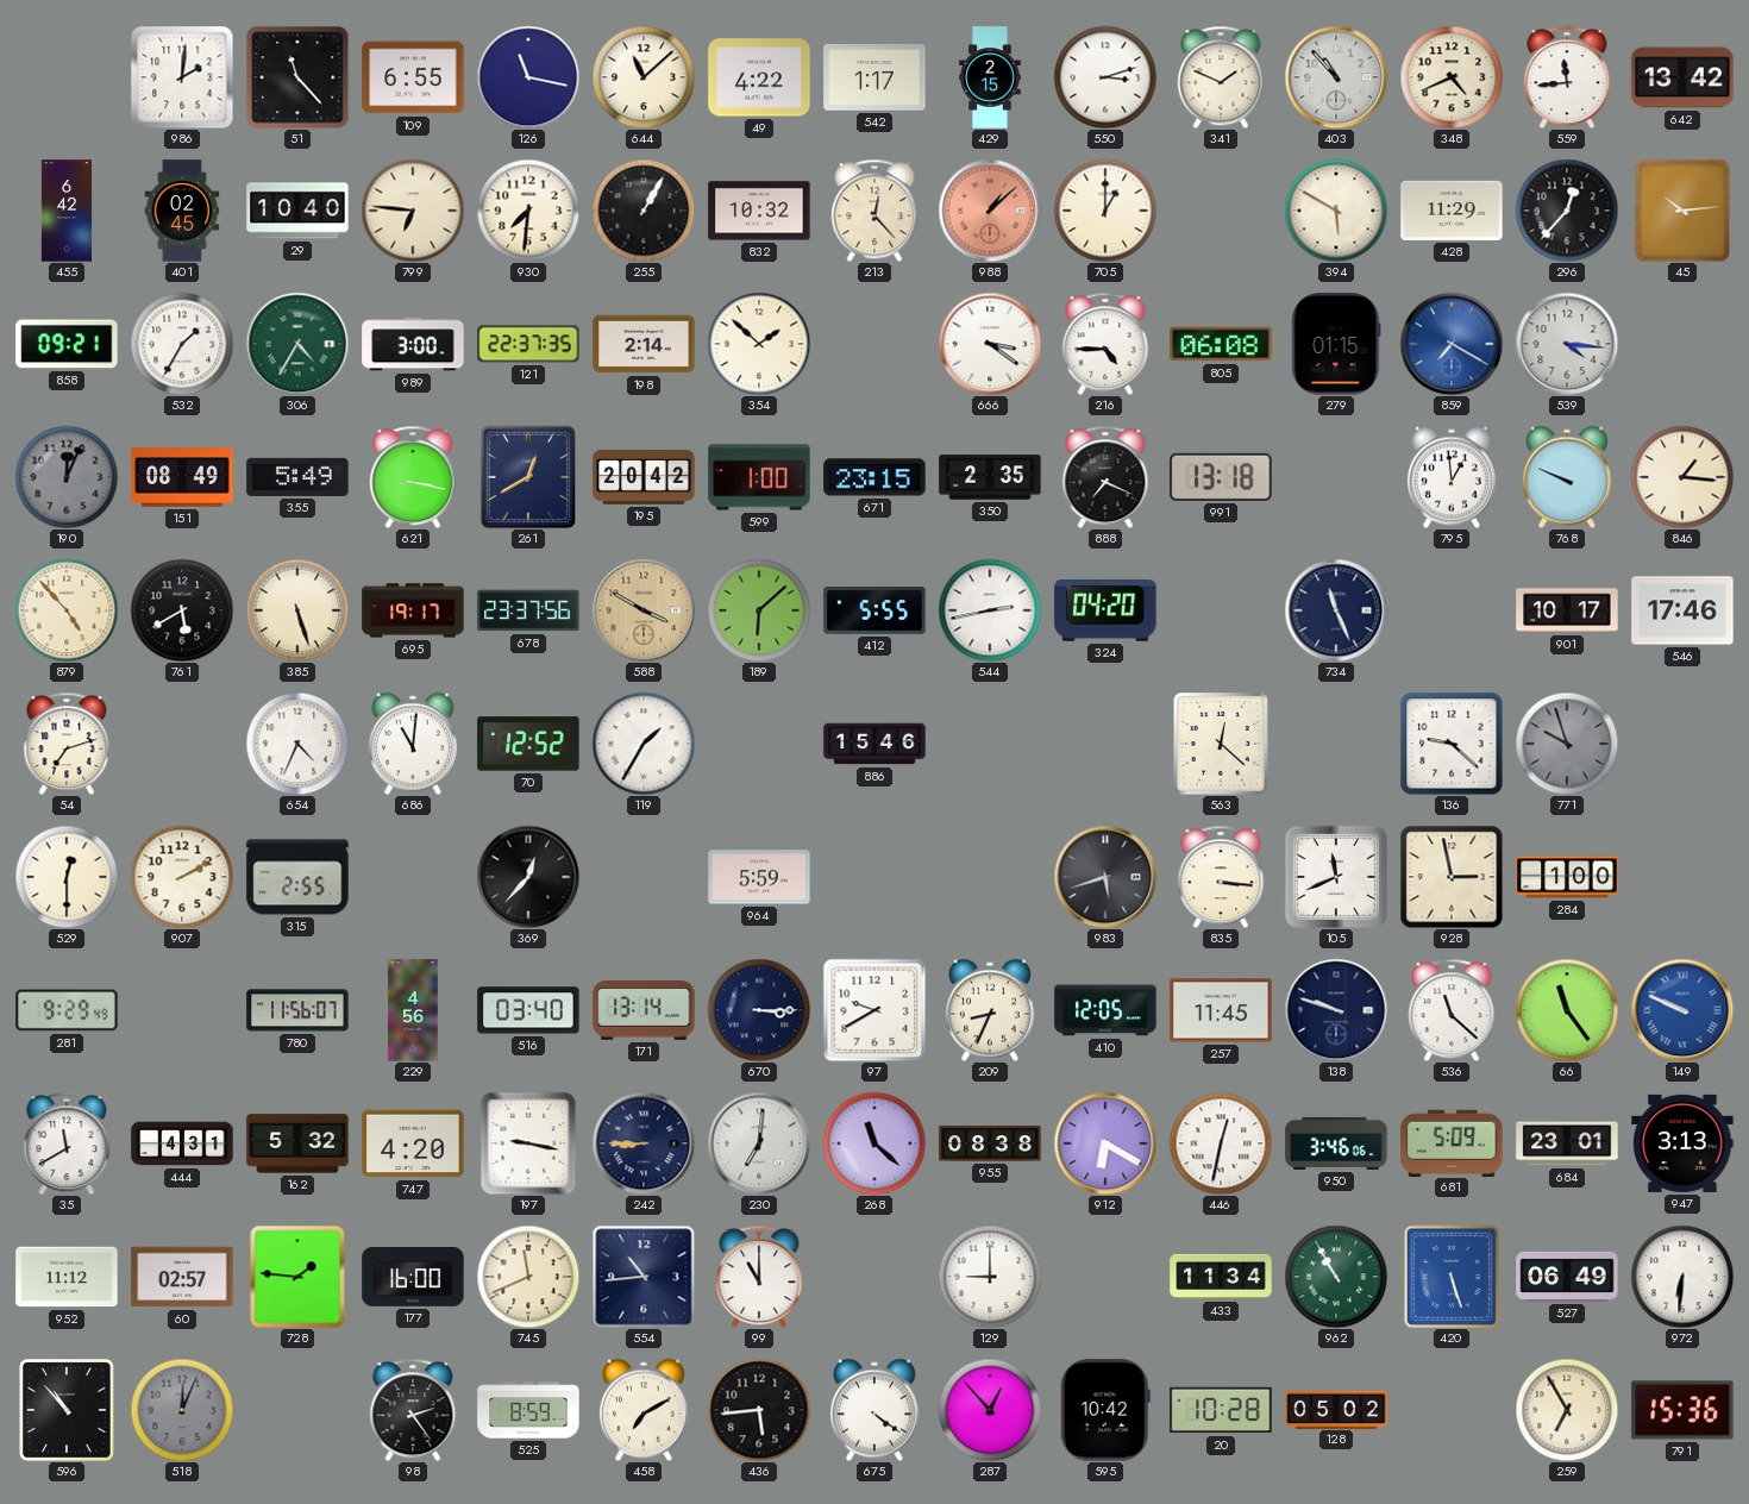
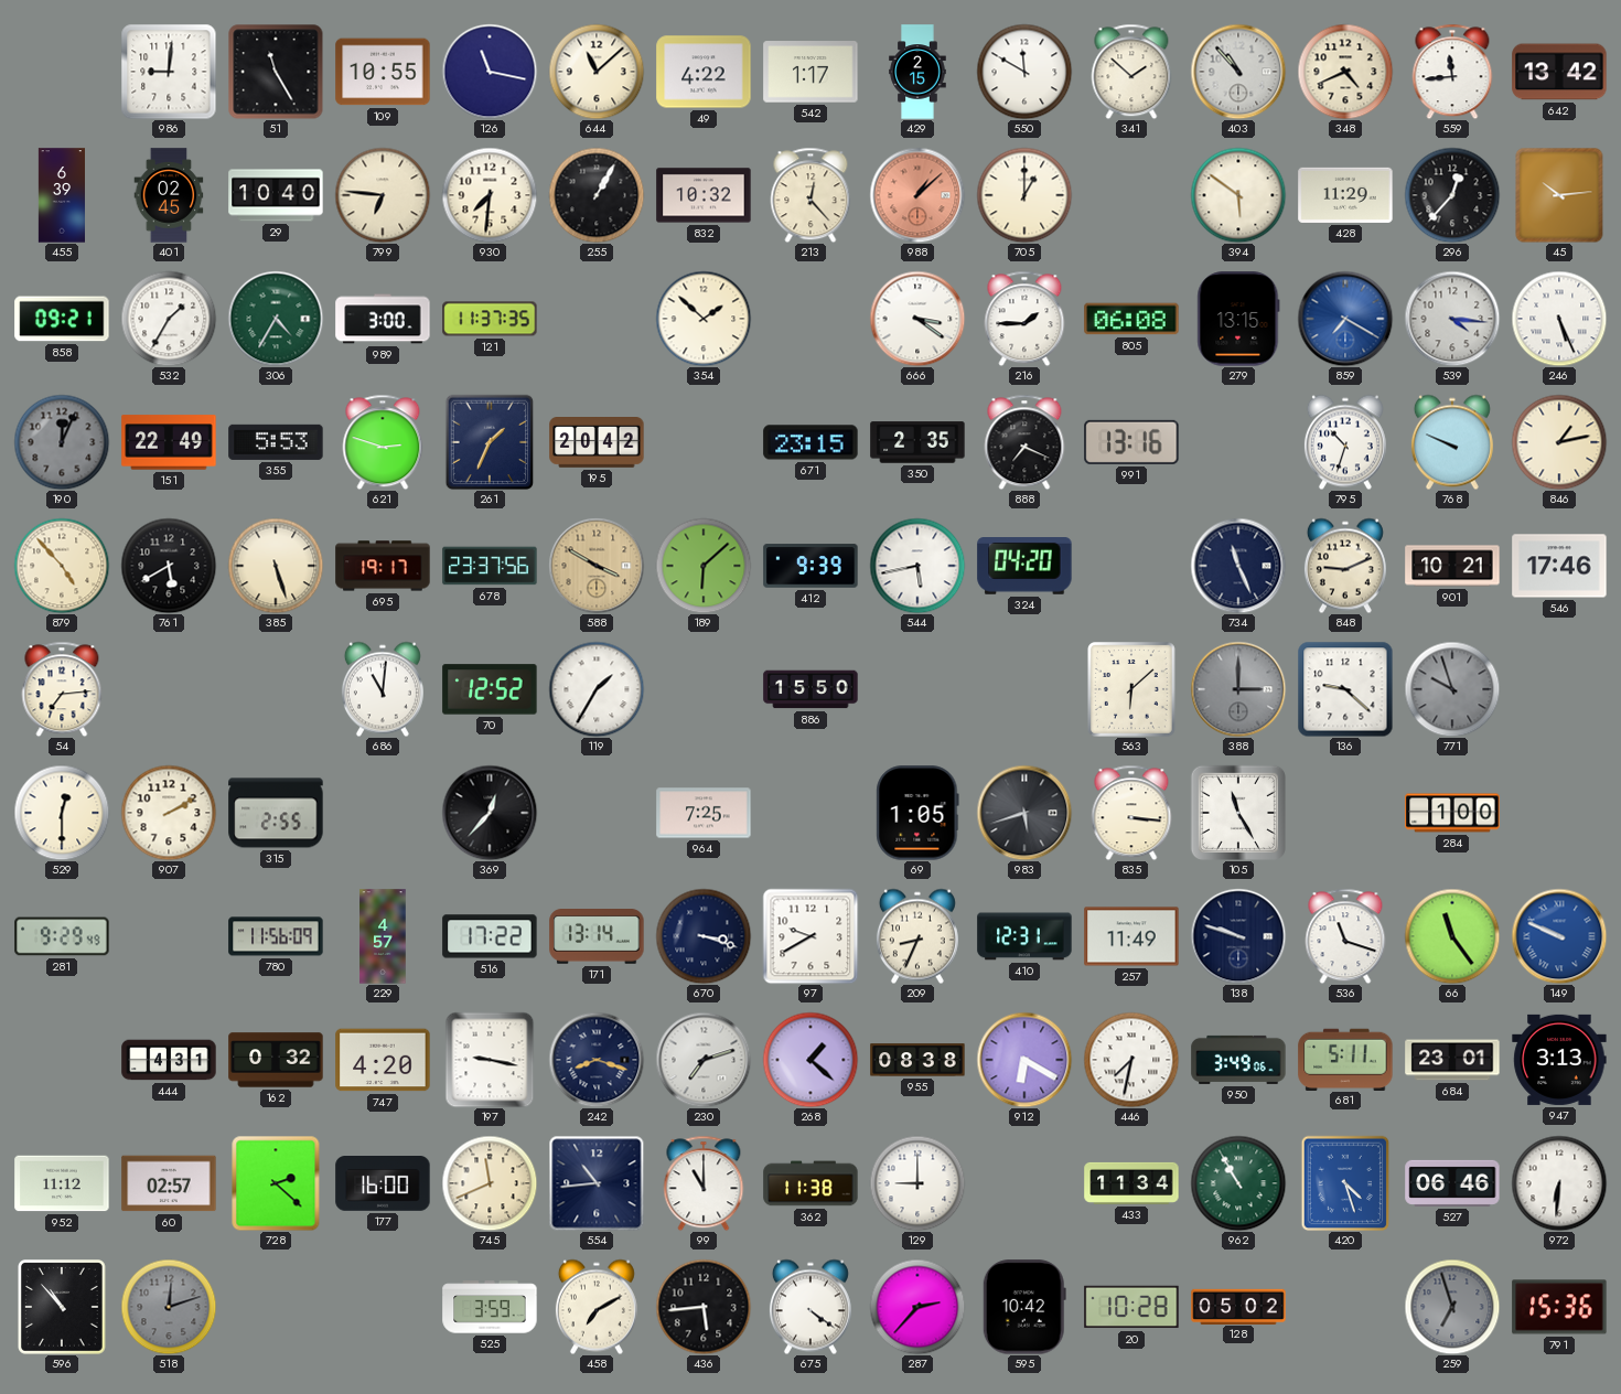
986: 2:01 -> 9:01 (169, 72)
51: 11:23 -> 11:25 (276, 72)
109: 6:55 -> 10:55 (383, 72)
550: 3:12 -> 11:50 (1024, 72)
341: 1:49 -> 1:52 (1131, 72)
455: 6:42 -> 6:39 (61, 195)
394: 5:50 -> 5:51 (1238, 195)
121: 22:37 -> 11:37 (490, 319)
198: 2:14 -> none (644, 344)
216: 4:45 -> 1:45 (1024, 319)
279: 01:15 -> 13:15 (1238, 319)
246: none -> 5:26 (1559, 319)
151: 08:49 -> 22:49 (169, 442)
355: 5:49 -> 5:53 (276, 442)
621: 3:17 -> 2:48 (383, 442)
261: 12:40 -> 1:34 (490, 442)
599: 1:00 -> none (759, 477)
991: 13:18 -> 13:16 (1131, 442)
795: 12:59 -> 10:33 (1345, 442)
846: 1:16 -> 1:13 (1559, 442)
412: 5:55 -> 9:39 (810, 566)
544: 2:43 -> 5:43 (917, 566)
848: none -> 9:11 (1345, 566)
901: 10:17 -> 10:21 (1452, 566)
54: 7:12 -> 7:14 (62, 689)
654: 4:34 -> none (297, 744)
886: 15:46 -> 15:50 (810, 689)
563: 12:22 -> 6:08 (1132, 690)
388: none -> 3:00 (1238, 689)
964: 5:59 -> 7:25 (704, 813)
69: none -> 1:05 (917, 813)
105: 11:41 -> 11:25 (1237, 812)
928: 2:58 -> none (1452, 877)
780: 11:56:07 -> 11:56:09 (276, 936)
229: 4:56 -> 4:57 (383, 936)
516: 03:40 -> 17:22 (490, 936)
670: 3:15 -> 3:18 (704, 936)
410: 12:05 -> 12:31 (1024, 936)
257: 11:45 -> 11:49 (1131, 936)
536: 11:22 -> 11:18 (1345, 936)
35: 11:40 -> none (67, 1143)
162: 5:32 -> 0:32 (276, 1060)
242: 8:45 -> 8:18 (597, 1060)
230: 7:01 -> 7:12 (704, 1060)
268: 11:22 -> 1:22 (810, 1060)
446: 12:32 -> 7:32 (1131, 1060)
950: 3:46 -> 3:49 (1238, 1060)
681: 5:09 -> 5:11 (1345, 1059)
728: 1:46 -> 2:22 (276, 1183)
362: none -> 11:38 (810, 1183)
420: 5:27 -> 4:27 (1345, 1183)
527: 06:49 -> 06:46 (1452, 1183)
518: 12:04 -> 12:12 (169, 1307)
98: 2:24 -> none (413, 1410)
525: 8:59 -> 3:59 (490, 1307)
287: 12:53 -> 2:37 (917, 1307)
259: 6:55 -> 6:57 (1452, 1307)
259 dial: cream -> grey (1452, 1307)
